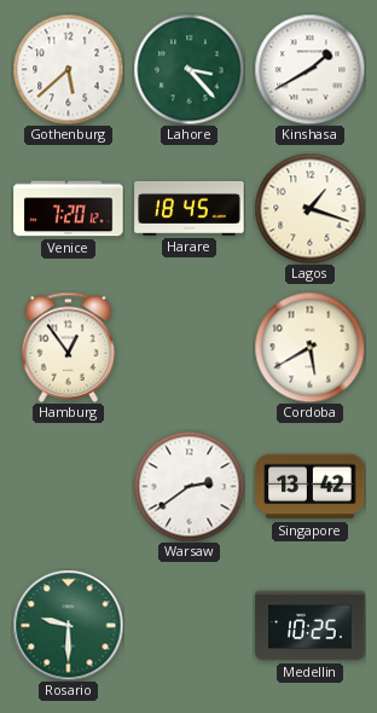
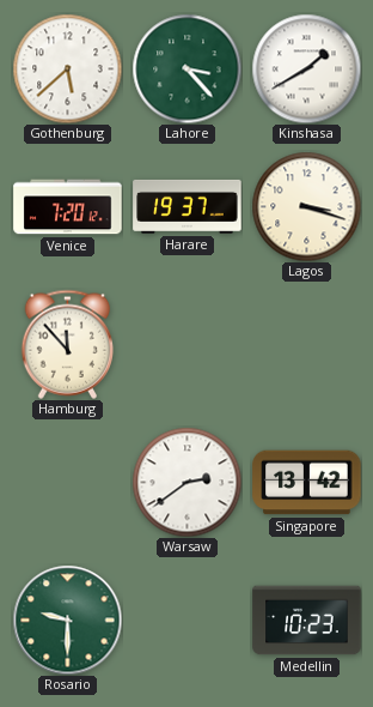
Harare: 18:45 -> 19:37 (188, 206)
Lagos: 1:18 -> 3:18 (306, 206)
Hamburg: 12:54 -> 11:53 (68, 344)
Cordoba: 5:40 -> none (309, 347)
Medellin: 10:25 -> 10:23 (307, 621)
